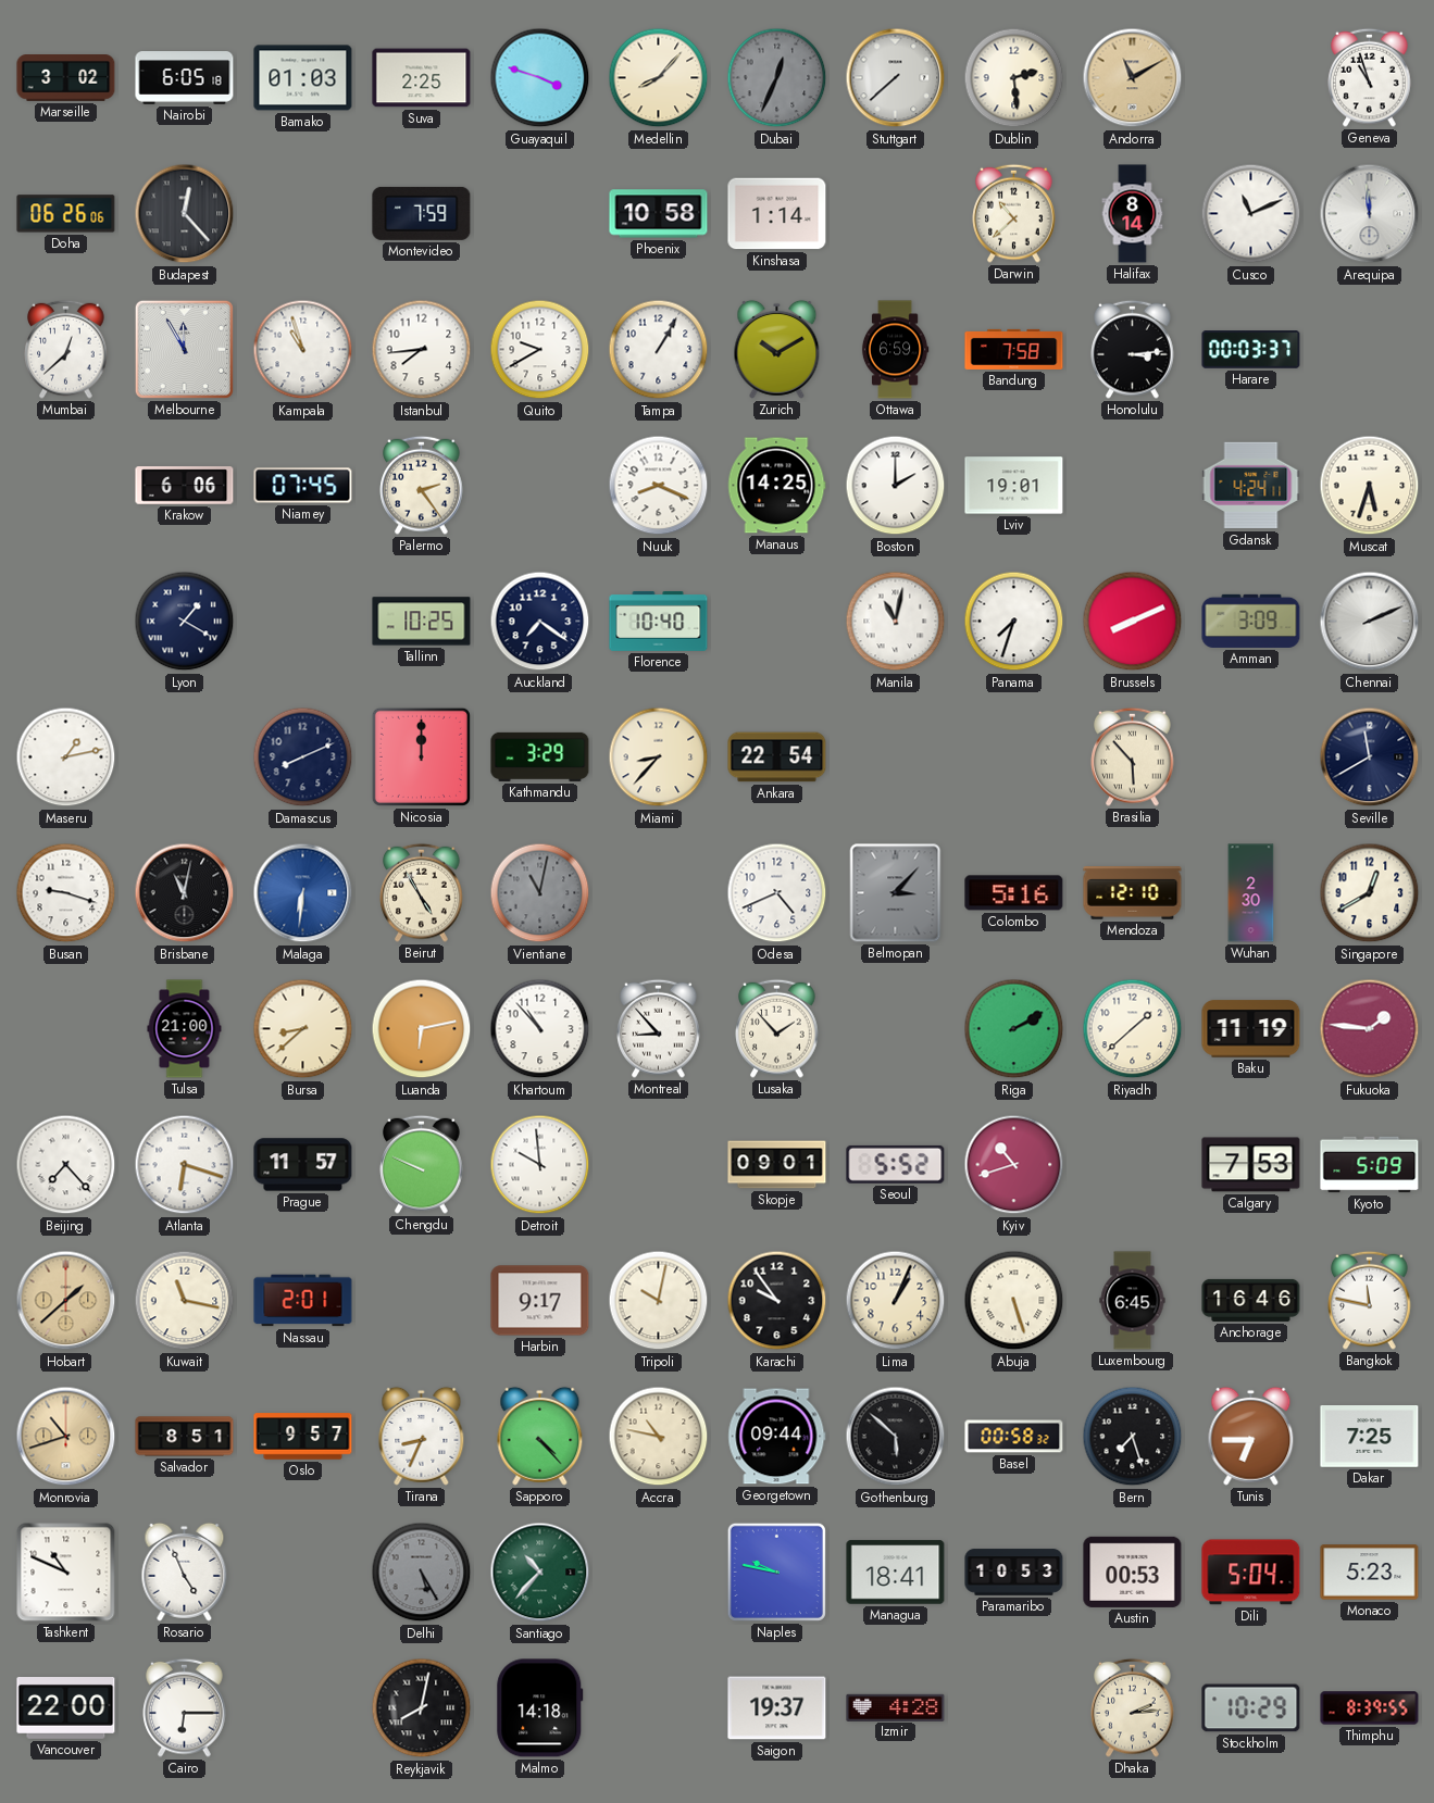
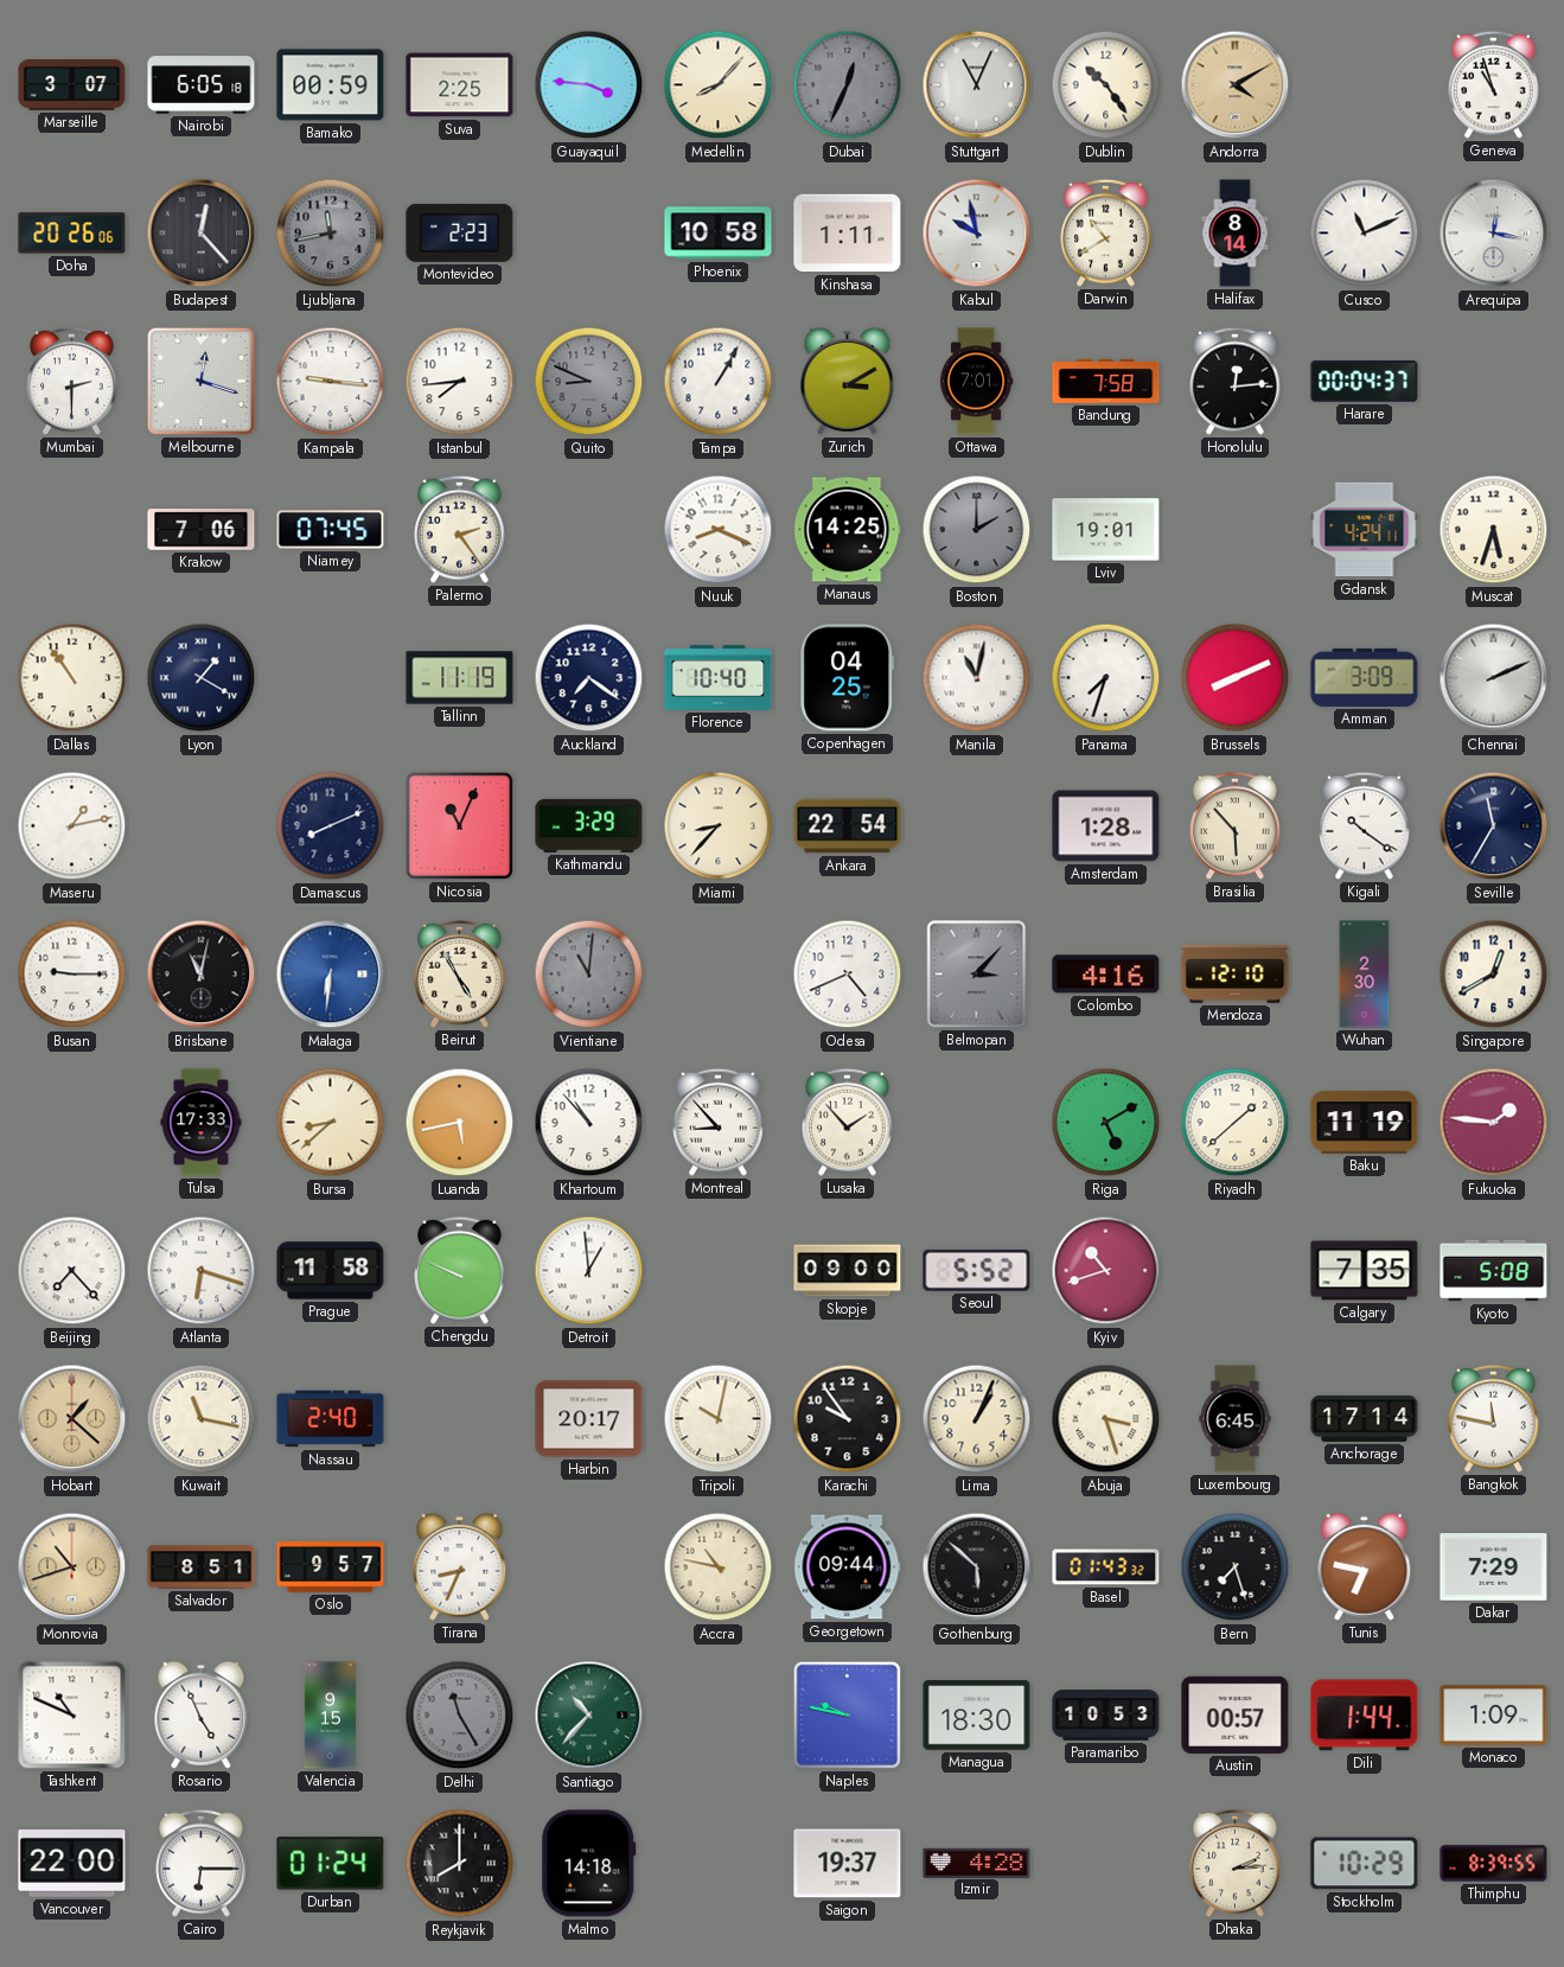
Marseille: 3:02 -> 3:07 (72, 85)
Bamako: 01:03 -> 00:59 (331, 85)
Guayaquil: 3:48 -> 3:46 (589, 85)
Stuttgart: 7:38 -> 11:04 (977, 85)
Dublin: 2:29 -> 10:24 (1106, 85)
Andorra: 11:10 -> 4:10 (1236, 85)
Doha: 06:26 -> 20:26 (72, 234)
Ljubljana: none -> 11:43 (331, 234)
Montevideo: 7:59 -> 2:23 (460, 232)
Kinshasa: 1:14 -> 1:11 (848, 234)
Kabul: none -> 9:58 (977, 234)
Darwin: 10:38 -> 10:40 (1106, 232)
Arequipa: 11:59 -> 12:17 (1494, 234)
Mumbai: 12:38 -> 2:30 (72, 381)
Melbourne: 11:55 -> 12:18 (200, 381)
Kampala: 10:57 -> 9:16 (331, 382)
Quito: 9:40 -> 8:49 (589, 382)
Quito dial: white -> grey (589, 382)
Zurich: 10:10 -> 3:10 (848, 381)
Ottawa: 6:59 -> 7:01 (976, 382)
Honolulu: 3:14 -> 12:14 (1236, 381)
Harare: 00:03 -> 00:04 (1365, 382)
Krakow: 6:06 -> 7:06 (202, 530)
Boston dial: white -> grey (977, 530)
Dallas: none -> 10:54 (72, 678)
Tallinn: 10:25 -> 11:19 (460, 678)
Copenhagen: none -> 04:25 (848, 678)
Nicosia: 12:00 -> 11:04 (459, 825)
Amsterdam: none -> 1:28 (1106, 826)
Kigali: none -> 10:21 (1365, 825)
Seville: 11:40 -> 11:35 (1494, 826)
Busan: 9:18 -> 9:15 (72, 975)
Vientiane: 11:02 -> 11:01 (589, 975)
Colombo: 5:16 -> 4:16 (1106, 975)
Tulsa: 21:00 -> 17:33 (202, 1123)
Luanda: 6:13 -> 5:43 (460, 1123)
Riga: 2:10 -> 5:10 (1106, 1123)
Prague: 11:57 -> 11:58 (331, 1271)
Detroit: 9:59 -> 12:59 (589, 1271)
Skopje: 09:01 -> 09:00 (848, 1271)
Calgary: 7:53 -> 7:35 (1365, 1271)
Kyoto: 5:09 -> 5:08 (1494, 1271)
Hobart: 1:38 -> 1:22 (72, 1419)
Nassau: 2:01 -> 2:40 (331, 1419)
Harbin: 9:17 -> 20:17 (589, 1419)
Abuja: 5:27 -> 3:27 (1106, 1419)
Anchorage: 16:46 -> 17:14 (1365, 1418)
Sapporo: 4:23 -> none (540, 1436)
Basel: 00:58 -> 01:43 (1106, 1567)
Tunis: 6:45 -> 6:47 (1365, 1566)
Dakar: 7:25 -> 7:29 (1494, 1567)
Valencia: none -> 9:15 (330, 1716)
Delhi: 5:25 -> 11:25 (460, 1716)
Managua: 18:41 -> 18:30 (977, 1716)
Austin: 00:53 -> 00:57 (1236, 1714)
Dili: 5:04 -> 1:44 (1365, 1716)
Monaco: 5:23 -> 1:09 (1494, 1716)
Durban: none -> 01:24 (331, 1864)
Reykjavik: 8:02 -> 8:00 (460, 1864)
